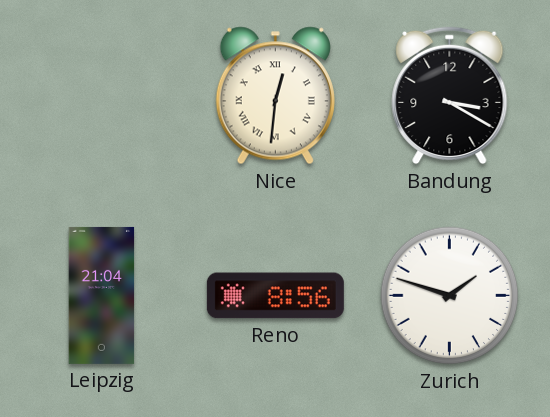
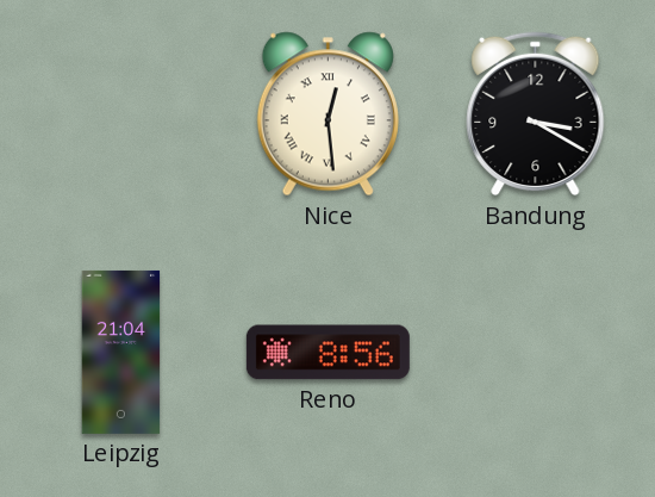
Nice: 12:31 -> 12:29 (327, 114)
Zurich: 1:48 -> none (450, 296)
